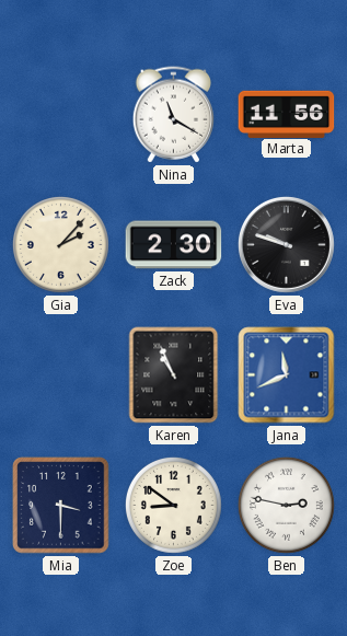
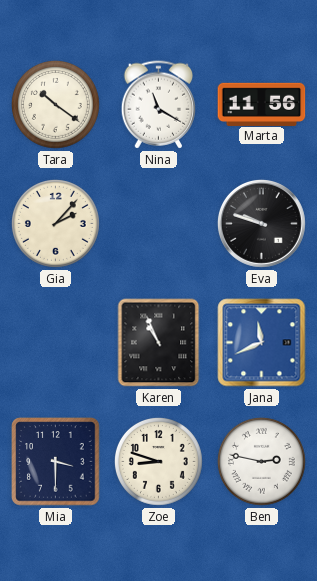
Tara: none -> 10:21 (55, 104)
Zack: 2:30 -> none (174, 245)
Zoe: 8:51 -> 8:48 (158, 461)
